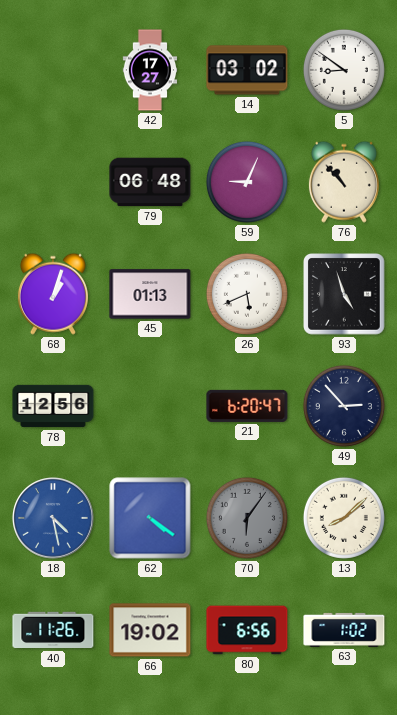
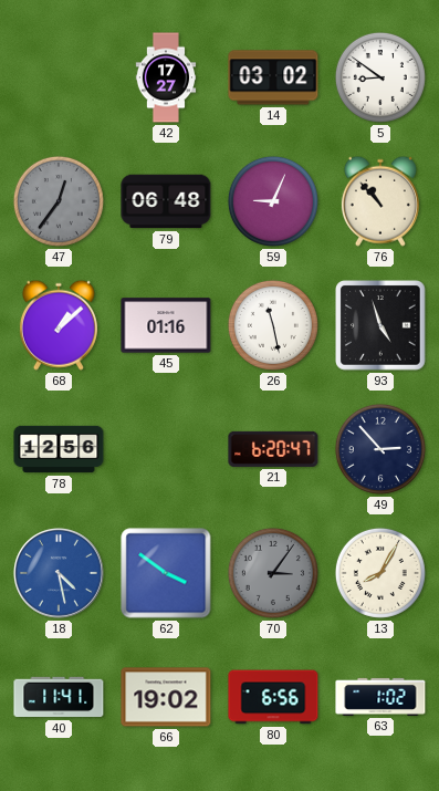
47: none -> 12:36 (59, 201)
68: 1:03 -> 1:08 (59, 325)
45: 01:13 -> 01:16 (166, 325)
26: 5:41 -> 11:28 (273, 325)
62: 4:21 -> 3:51 (166, 573)
70: 6:06 -> 3:06 (273, 573)
13: 8:08 -> 8:05 (380, 573)
40: 11:26 -> 11:41 (59, 697)
